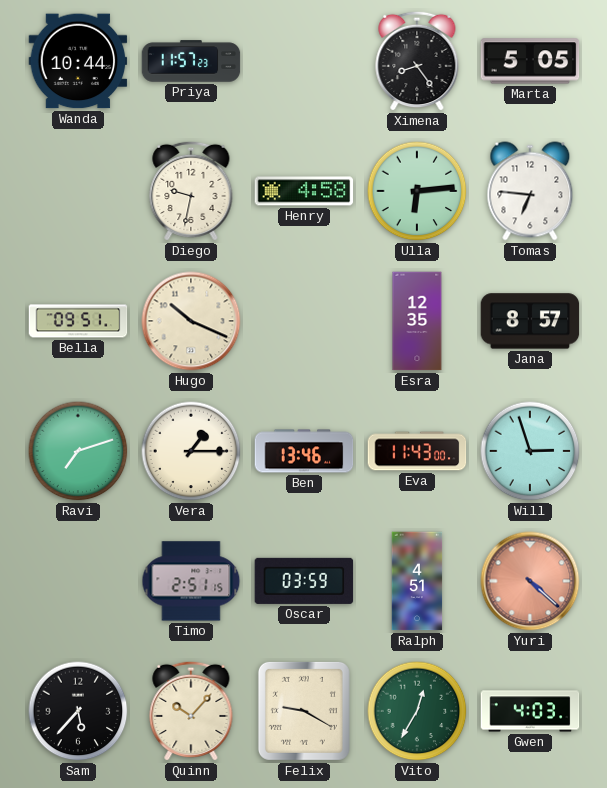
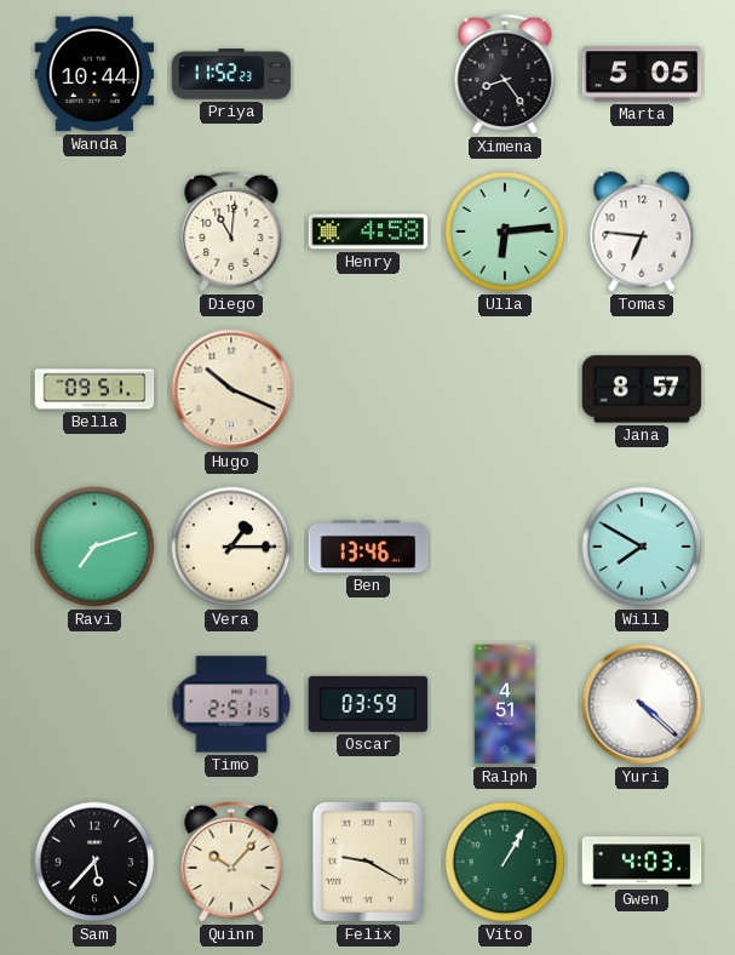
Priya: 11:57 -> 11:52 (231, 74)
Diego: 9:32 -> 11:01 (231, 231)
Esra: 12:35 -> none (417, 321)
Eva: 11:43 -> none (417, 451)
Will: 2:57 -> 7:50 (642, 547)
Yuri dial: salmon -> white (642, 704)
Vito: 12:35 -> 1:05 (505, 862)
